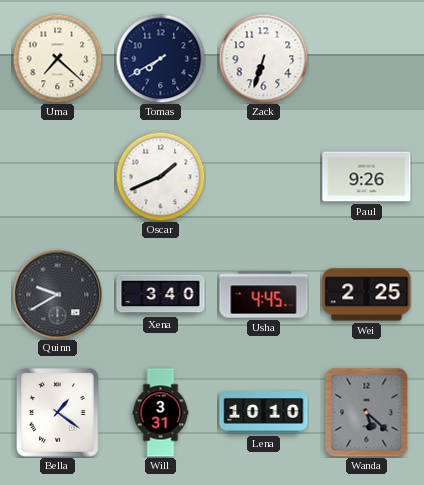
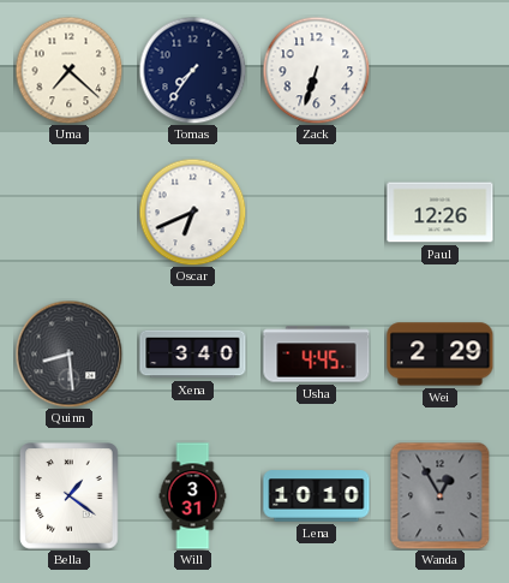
Tomas: 7:40 -> 7:36 (192, 70)
Oscar: 1:41 -> 6:41 (192, 212)
Paul: 9:26 -> 12:26 (441, 213)
Quinn: 9:40 -> 8:29 (68, 353)
Wei: 2:25 -> 2:29 (441, 355)
Wanda: 5:22 -> 12:55 (441, 495)
